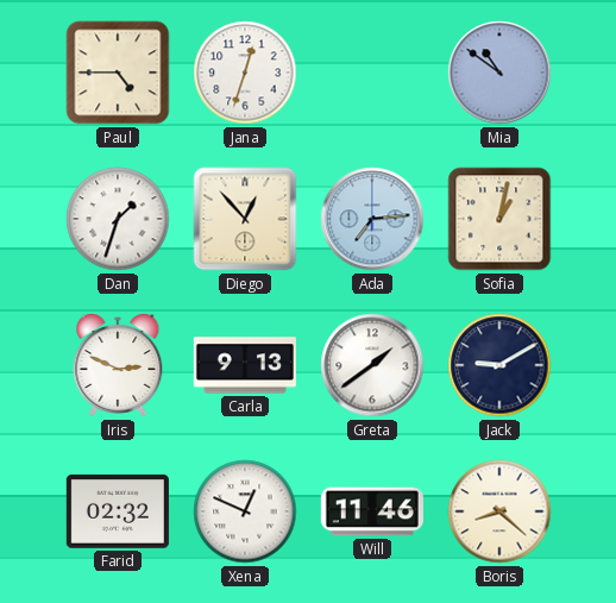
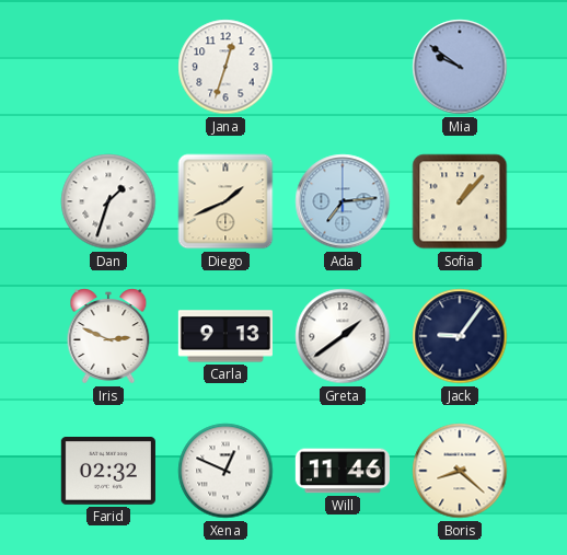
Paul: 4:45 -> none (118, 73)
Mia: 10:51 -> 9:51 (460, 67)
Diego: 12:53 -> 1:41 (225, 201)
Sofia: 1:02 -> 1:07 (460, 201)
Jack: 9:10 -> 9:06 (460, 336)
